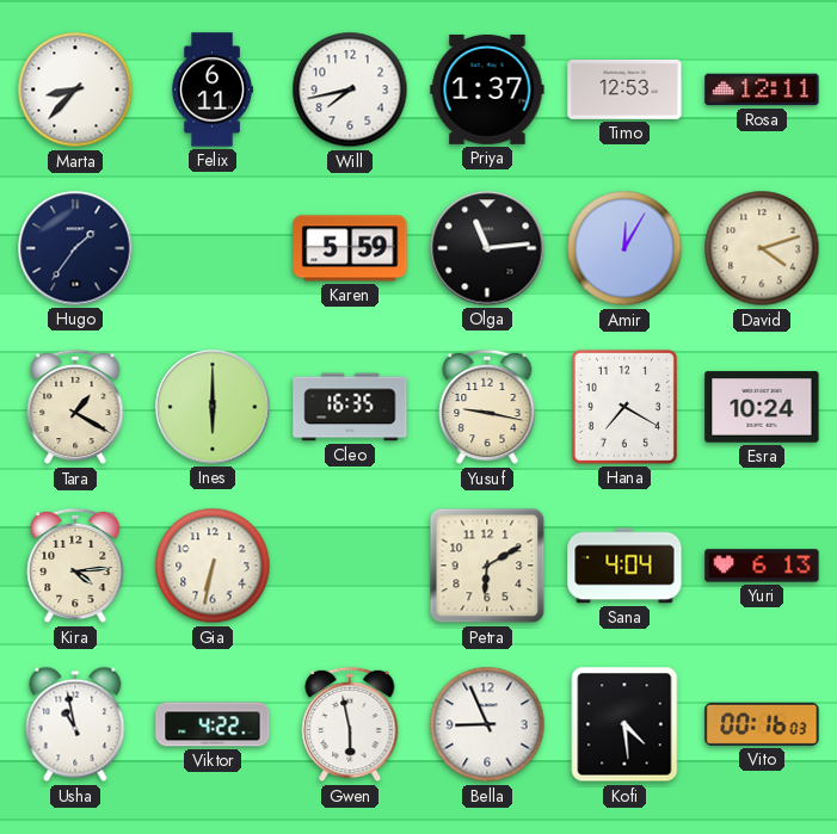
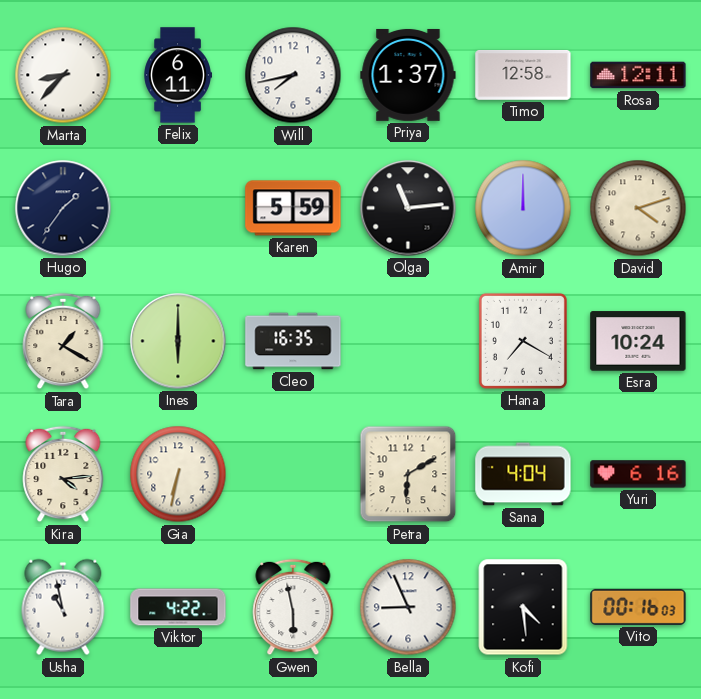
Timo: 12:53 -> 12:58 (523, 75)
Amir: 12:05 -> 12:00 (523, 208)
Yusuf: 9:17 -> none (487, 407)
Yuri: 6:13 -> 6:16 (638, 474)
